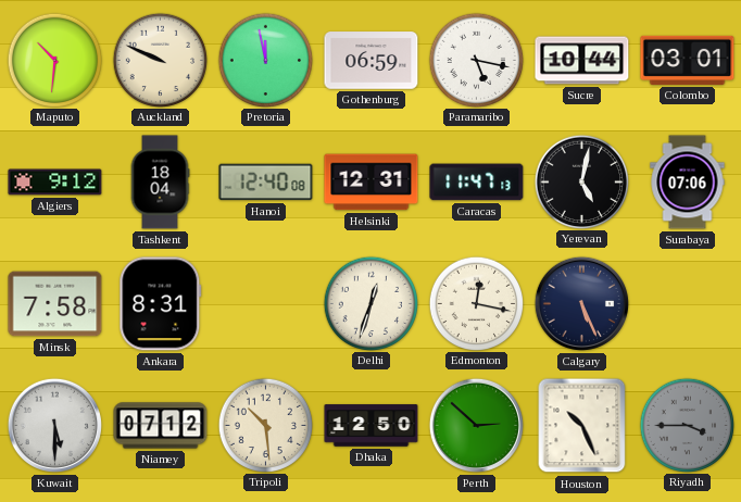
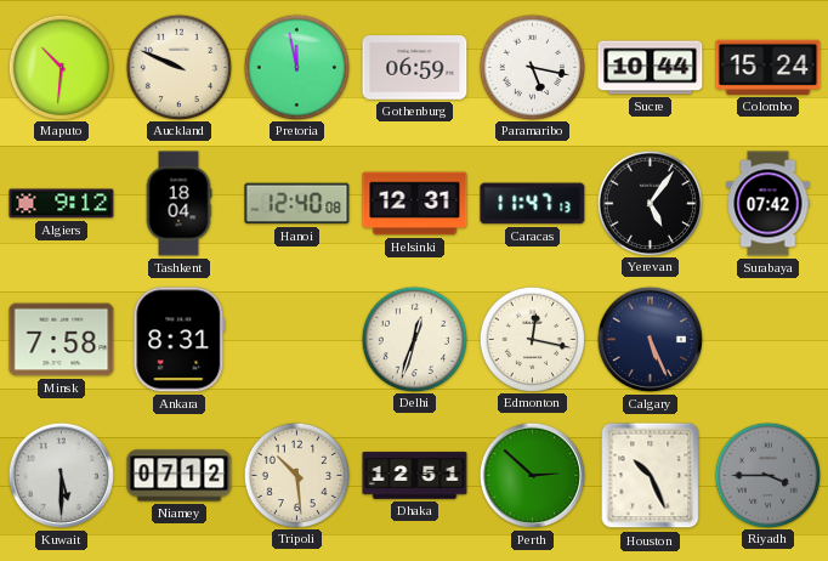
Colombo: 03:01 -> 15:24 (769, 67)
Yerevan: 5:02 -> 5:06 (650, 203)
Surabaya: 07:06 -> 07:42 (769, 204)
Dhaka: 12:50 -> 12:51 (415, 476)
